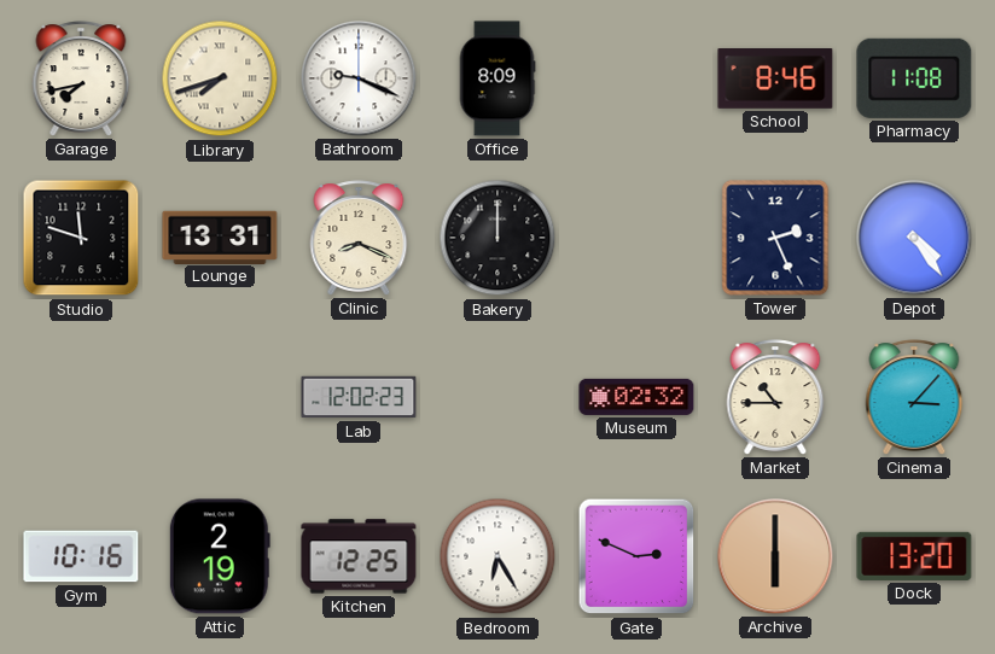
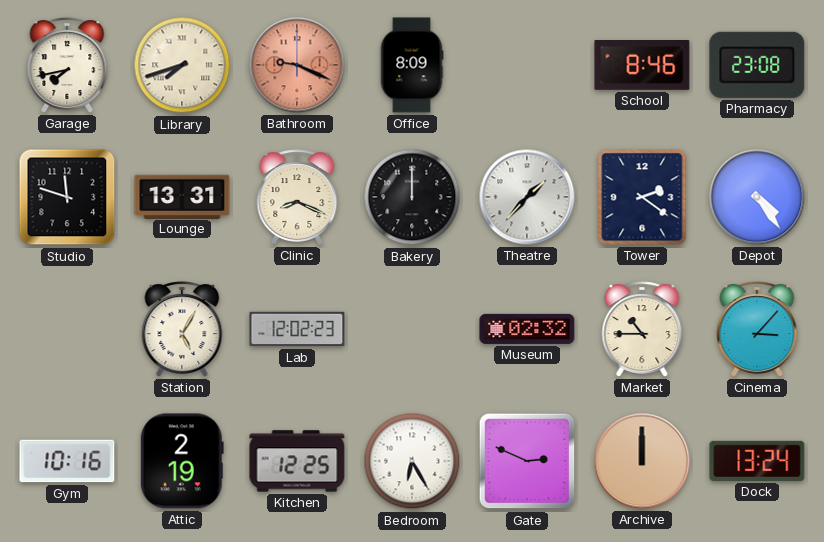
Bathroom dial: white -> salmon (297, 65)
Pharmacy: 11:08 -> 23:08 (757, 65)
Theatre: none -> 1:37 (527, 197)
Tower: 2:26 -> 2:21 (642, 197)
Station: none -> 5:05 (182, 329)
Archive: 6:00 -> 12:00 (642, 461)
Dock: 13:20 -> 13:24 (757, 461)
